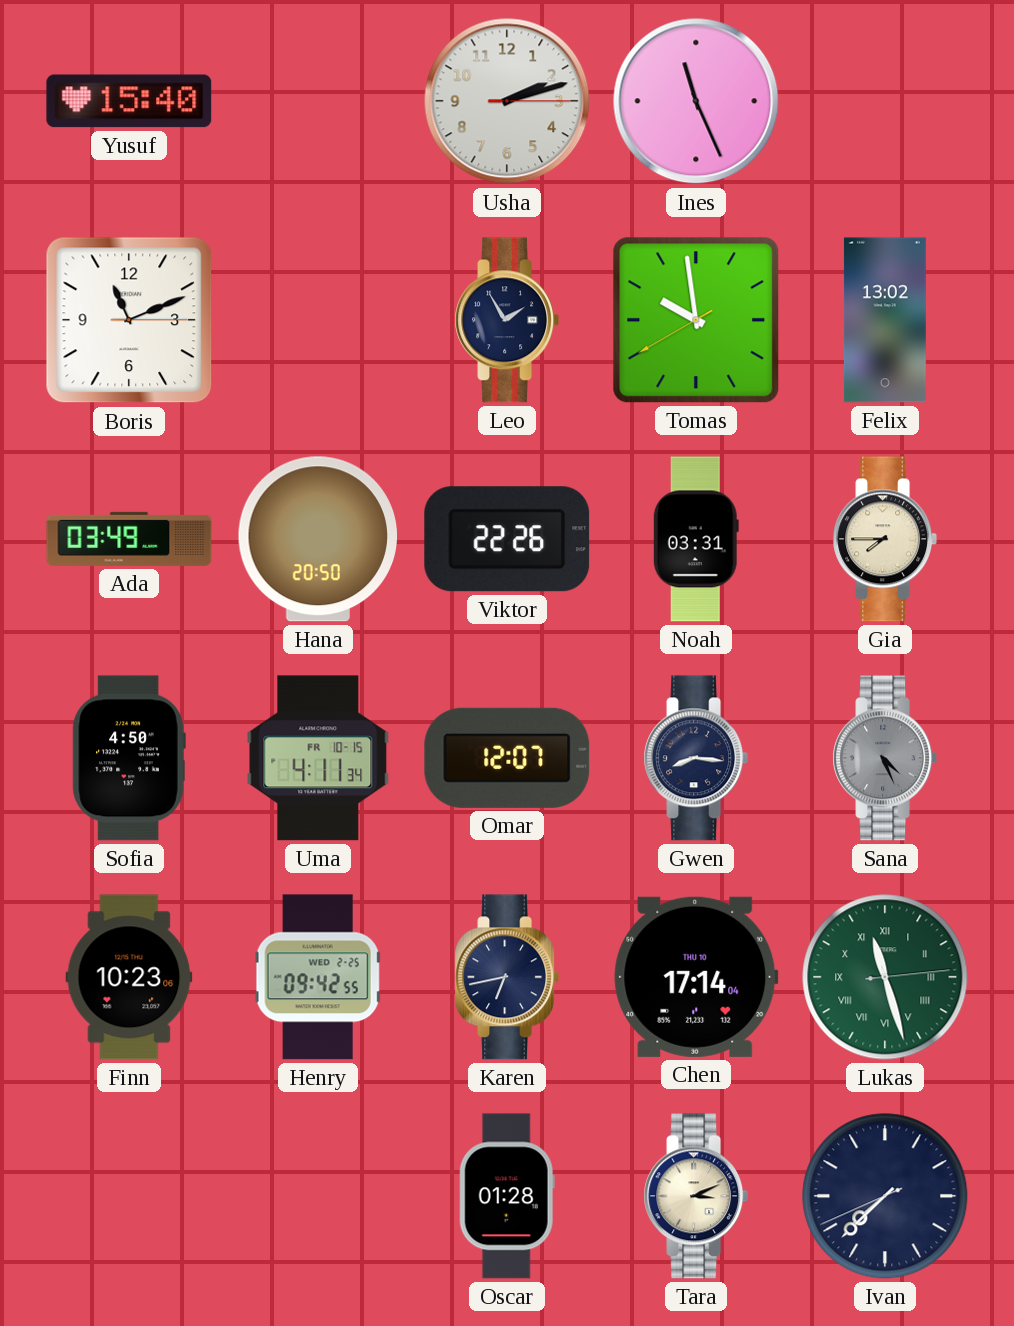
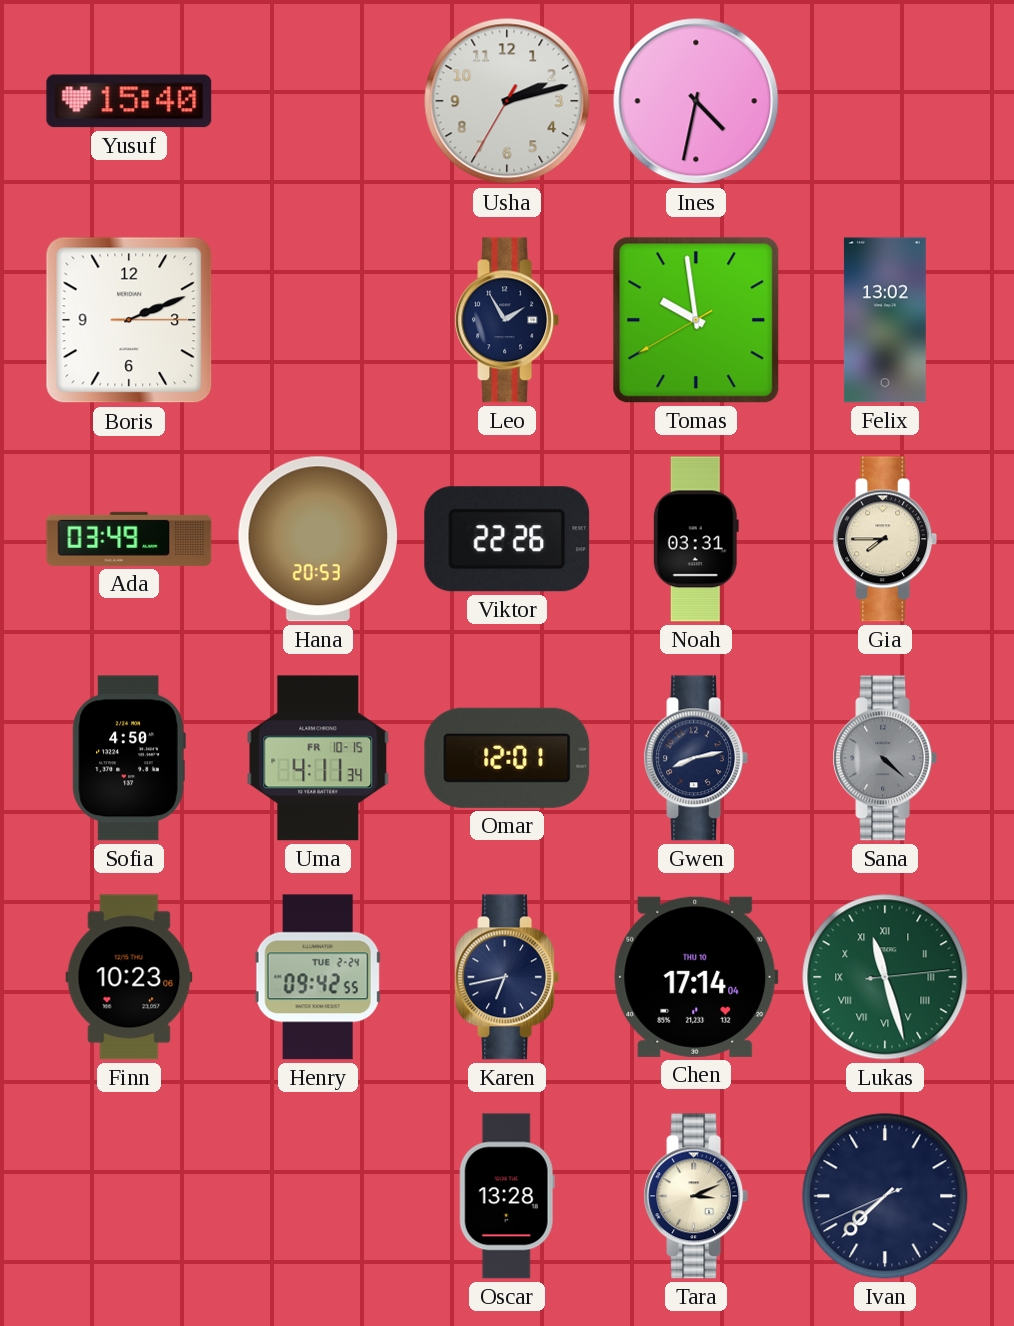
Usha: 2:12:15 -> 2:12:35 (507, 101)
Ines: 11:26 -> 4:32 (696, 101)
Boris: 11:11 -> 2:11 (129, 320)
Hana: 20:50 -> 20:53 (317, 539)
Omar: 12:07 -> 12:01 (507, 758)
Gwen: 8:16 -> 8:13 (696, 758)
Sana: 4:26 -> 4:22 (885, 758)
Henry date: WED 2-25 -> TUE 2-24 (318, 977)
Oscar: 01:28 -> 13:28 (507, 1196)
